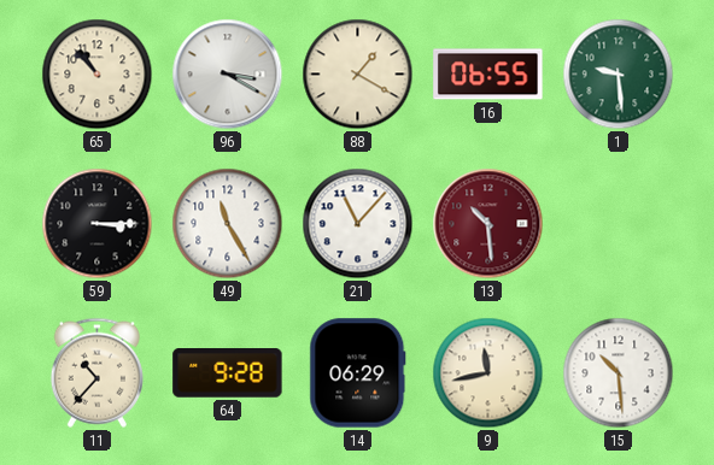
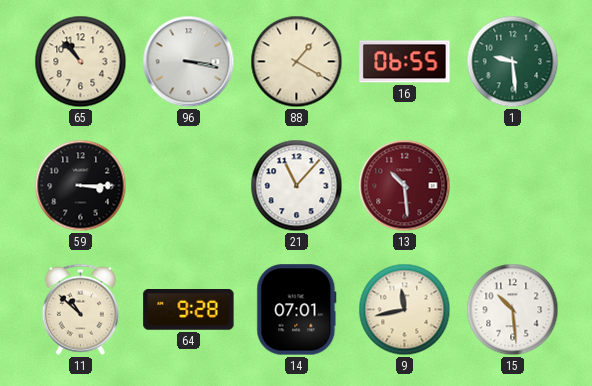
96: 3:20 -> 3:17 (189, 62)
49: 11:25 -> none (228, 224)
11: 10:37 -> 10:52 (80, 309)
14: 06:29 -> 07:01 (297, 310)
